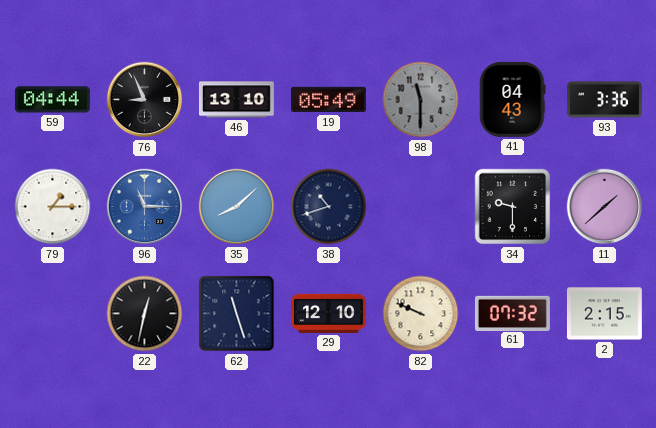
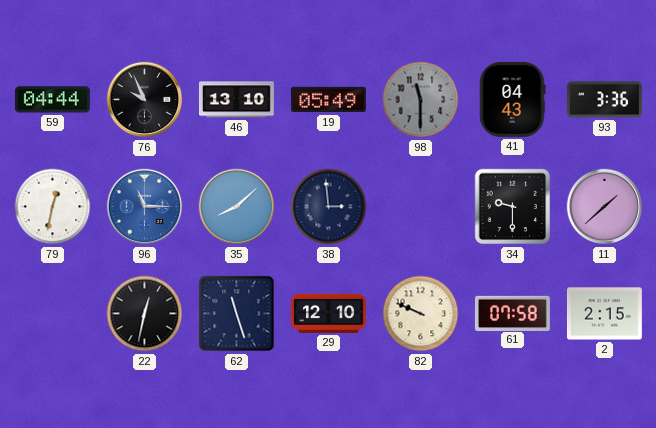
76: 8:56 -> 9:56 (145, 100)
79: 1:15 -> 12:32 (53, 207)
38: 10:42 -> 2:59 (329, 207)
61: 07:32 -> 07:58 (512, 313)
